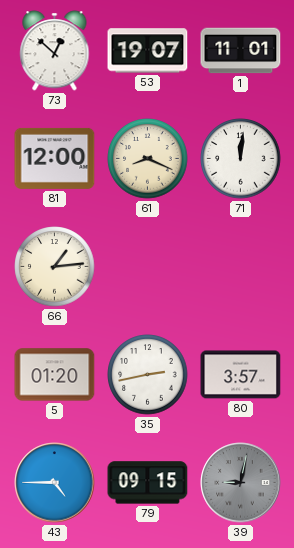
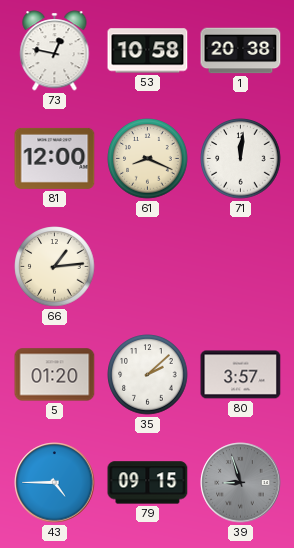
73: 12:52 -> 12:47 (55, 51)
53: 19:07 -> 10:58 (148, 51)
1: 11:01 -> 20:38 (241, 51)
35: 2:43 -> 2:08 (148, 375)
39: 9:02 -> 8:57 (241, 483)
